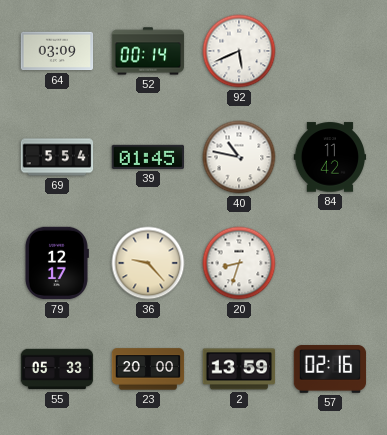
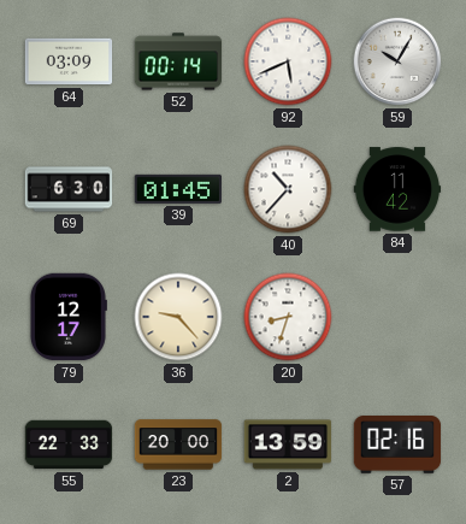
59: none -> 10:05 (397, 61)
69: 5:54 -> 6:30 (69, 189)
40: 10:47 -> 10:37 (288, 189)
55: 05:33 -> 22:33 (69, 444)
